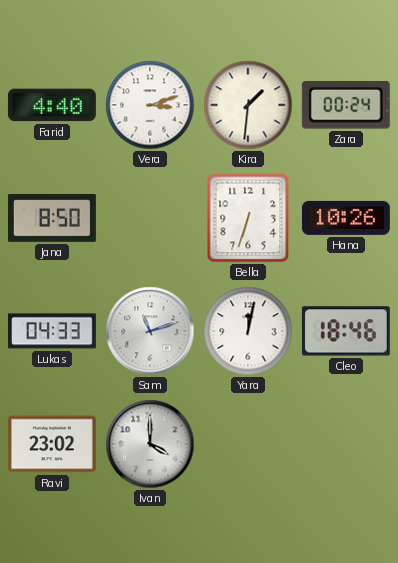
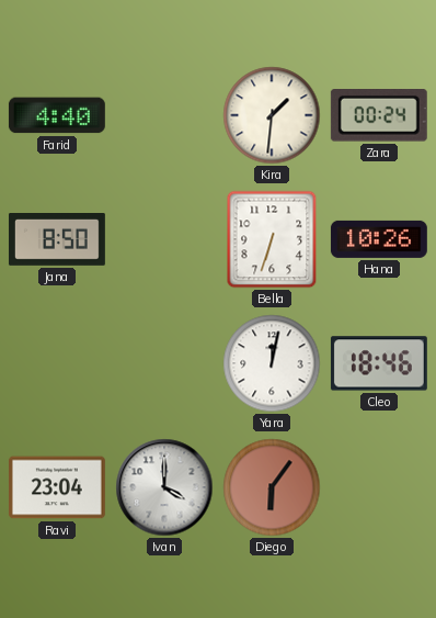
Vera: 3:12 -> none (150, 105)
Lukas: 04:33 -> none (52, 331)
Sam: 11:12 -> none (150, 331)
Ravi: 23:02 -> 23:04 (57, 487)
Diego: none -> 6:06 (272, 487)
